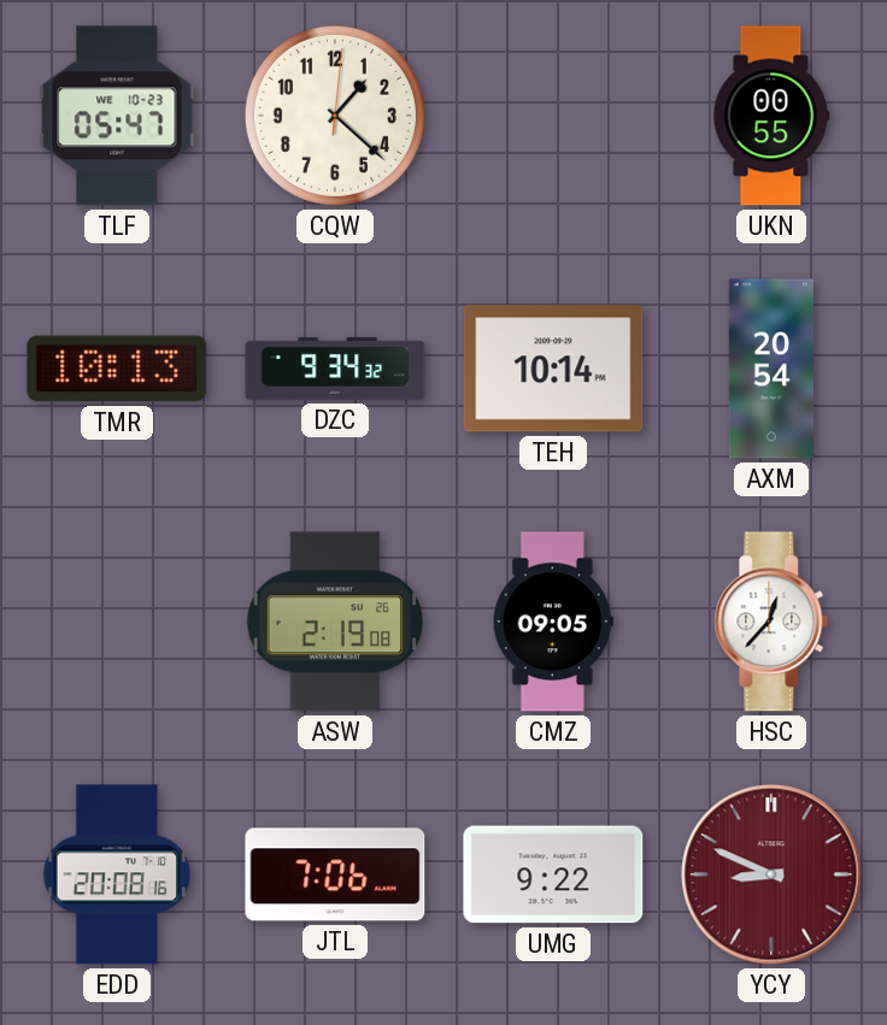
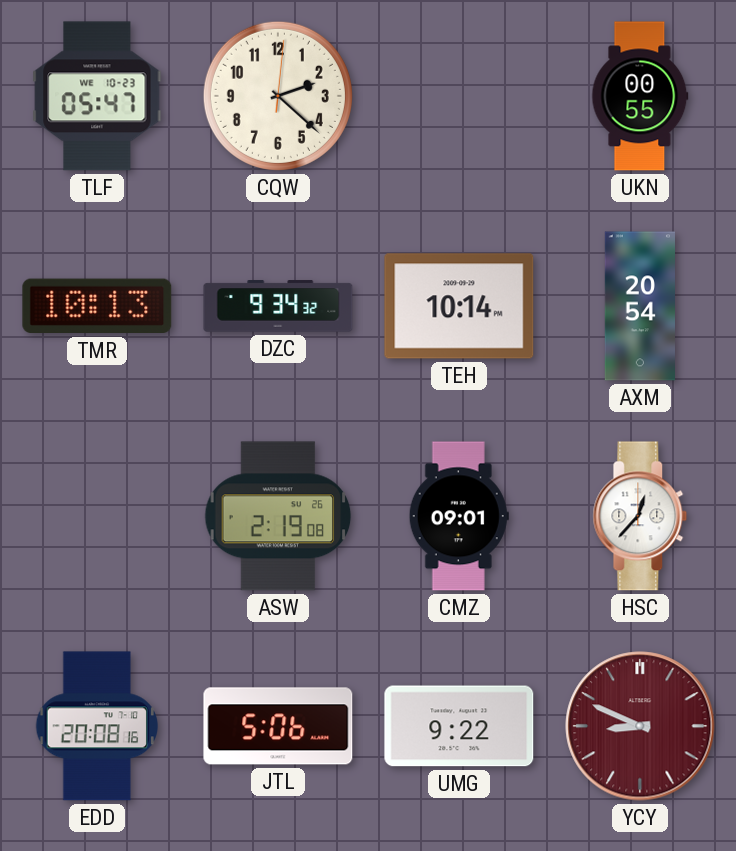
CQW: 1:22 -> 2:22 (278, 96)
CMZ: 09:05 -> 09:01 (459, 516)
JTL: 7:06 -> 5:06 (278, 726)
